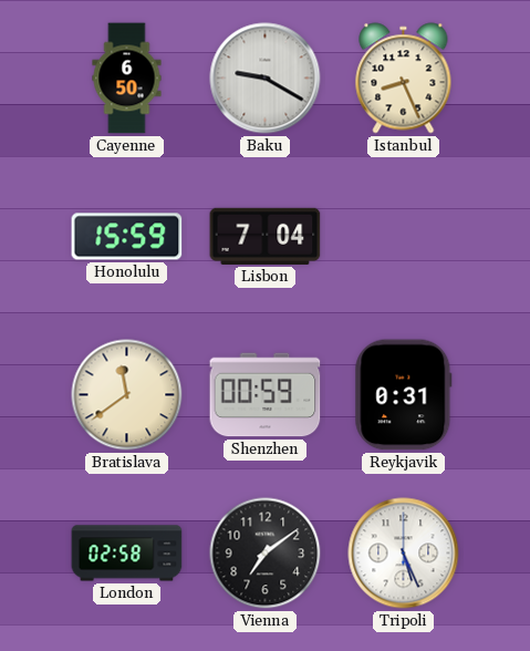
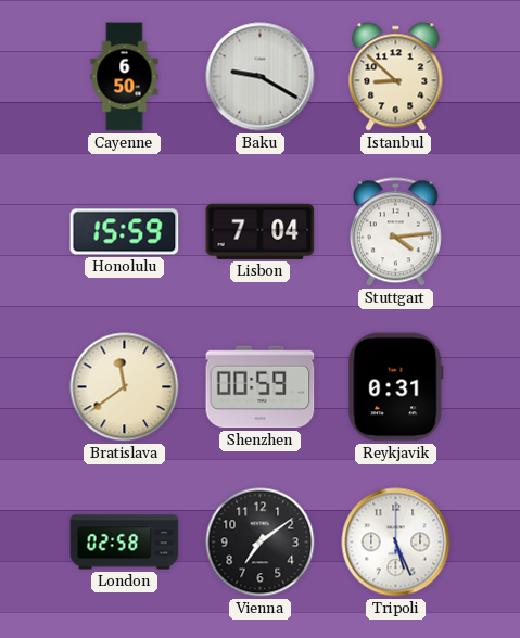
Istanbul: 8:26 -> 8:52 (396, 77)
Stuttgart: none -> 4:14 (395, 232)
